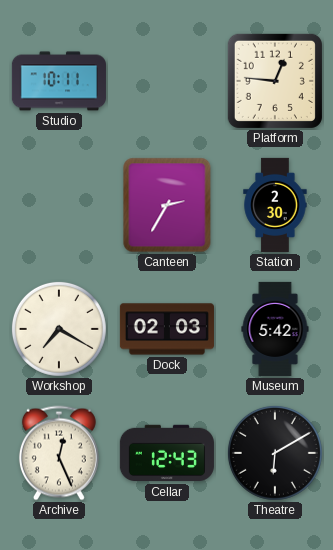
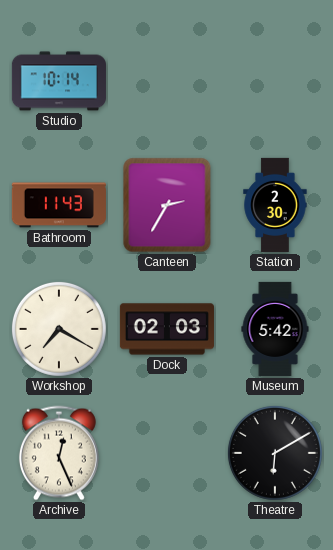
Studio: 10:11 -> 10:14 (59, 81)
Platform: 12:46 -> none (275, 81)
Bathroom: none -> 11:43 (59, 205)
Cellar: 12:43 -> none (167, 453)
